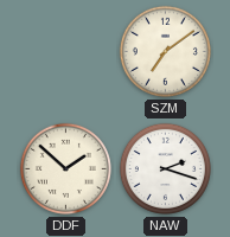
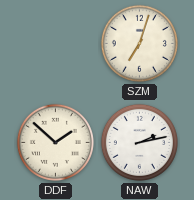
SZM: 7:09 -> 7:03 (139, 43)
NAW: 2:18 -> 2:13 (139, 142)
